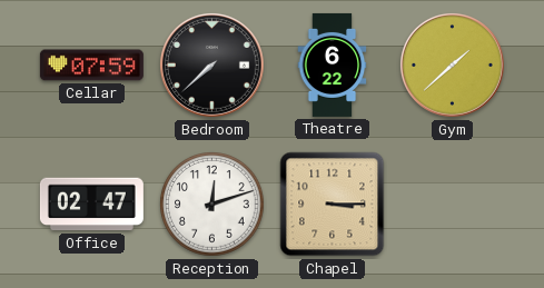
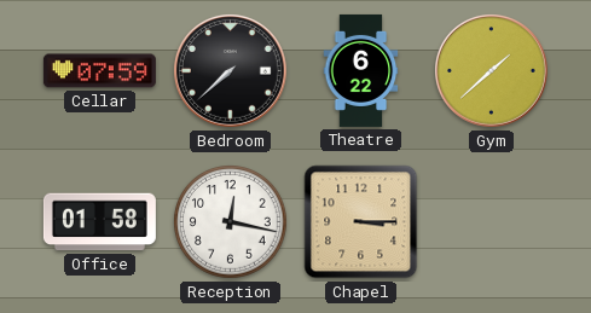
Office: 02:47 -> 01:58 (99, 222)
Reception: 12:12 -> 12:17 (231, 222)
